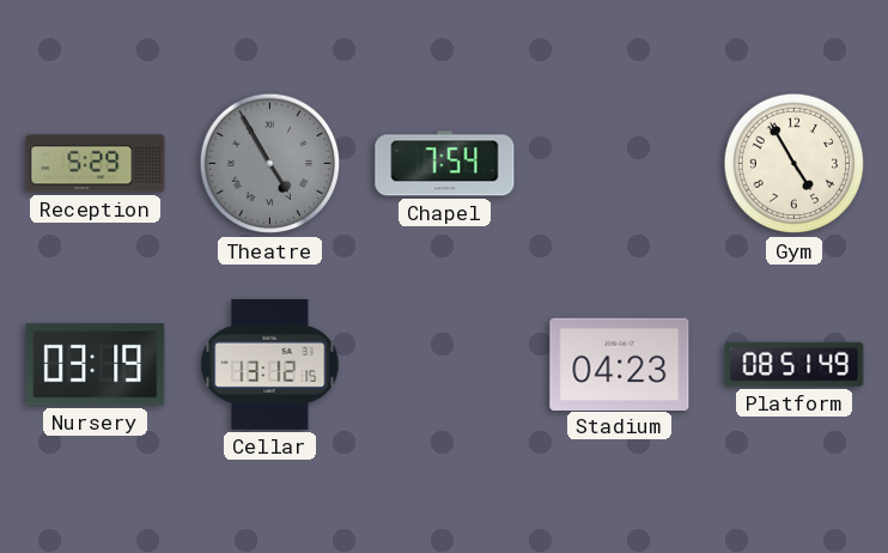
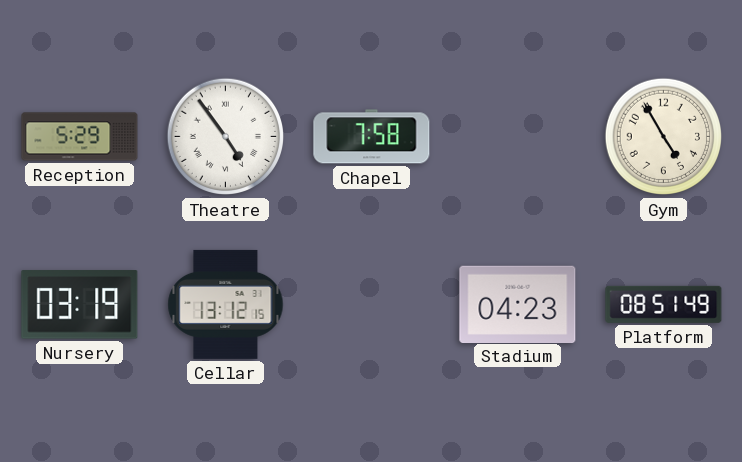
Theatre: 4:55 -> 4:54 (226, 137)
Theatre dial: grey -> white (226, 137)
Chapel: 7:54 -> 7:58 (372, 137)
